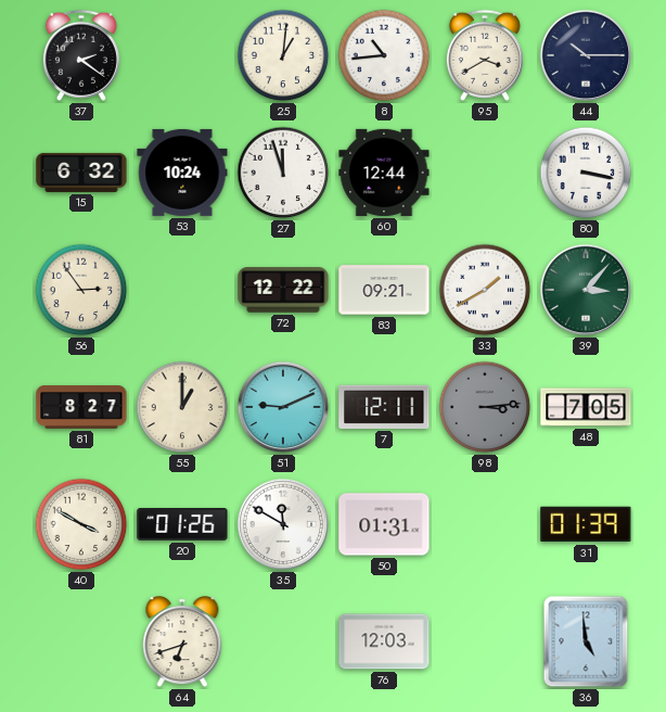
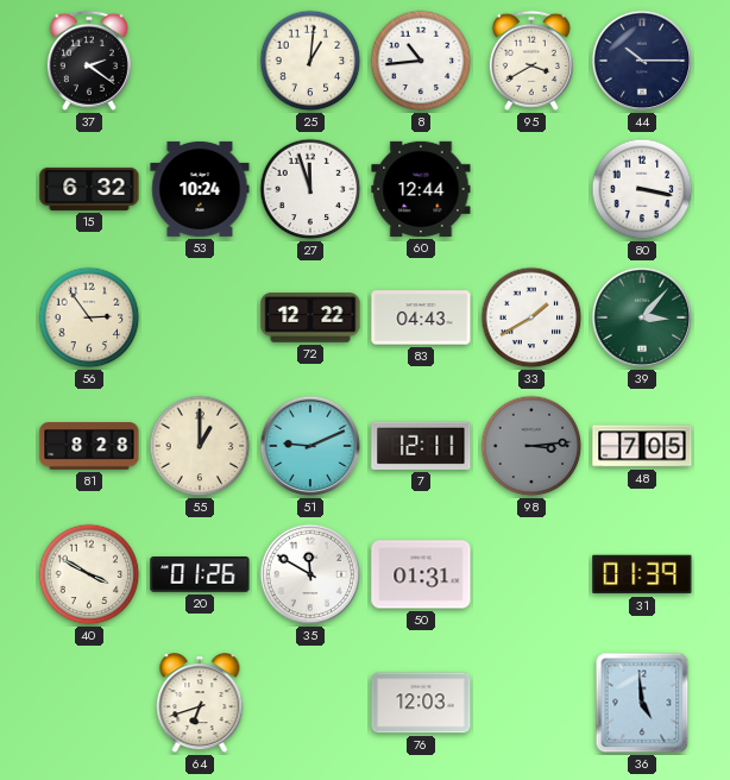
83: 09:21 -> 04:43 (421, 317)
81: 8:27 -> 8:28 (89, 446)
